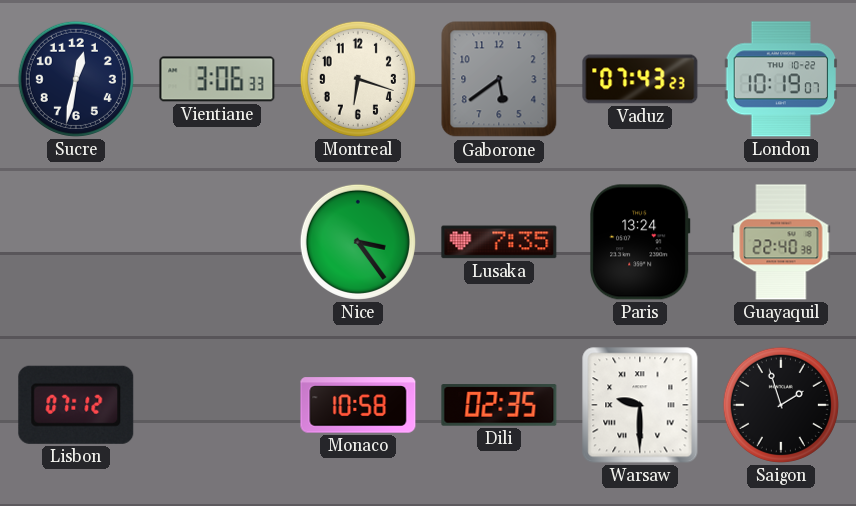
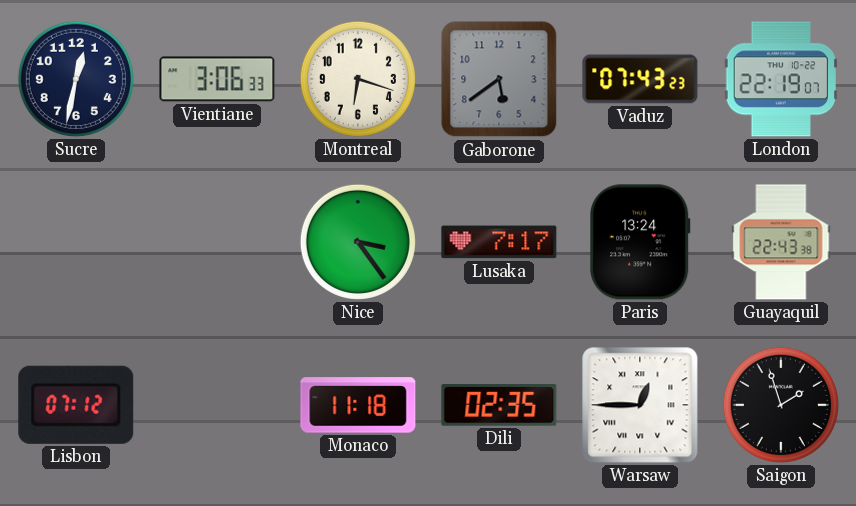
London: 10:19 -> 22:19 (780, 79)
Lusaka: 7:35 -> 7:17 (499, 242)
Guayaquil: 22:40 -> 22:43 (781, 242)
Monaco: 10:58 -> 11:18 (358, 405)
Warsaw: 9:30 -> 12:45 (640, 405)
